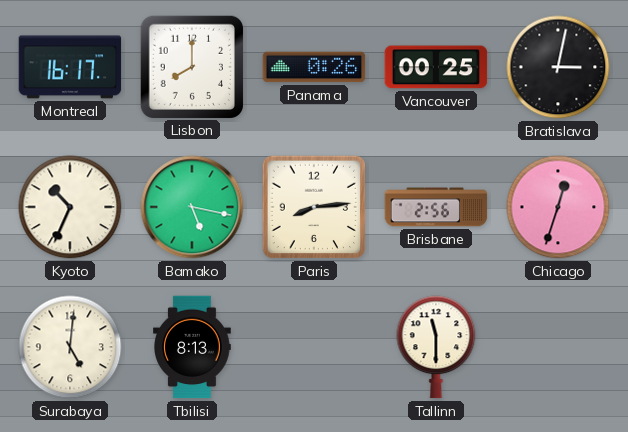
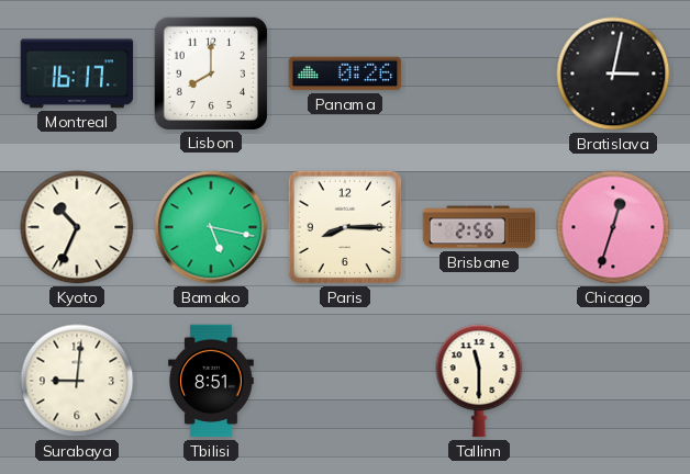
Vancouver: 00:25 -> none (436, 67)
Paris: 8:14 -> 8:15 (345, 227)
Surabaya: 5:01 -> 9:01 (77, 381)
Tbilisi: 8:13 -> 8:51 (212, 381)
